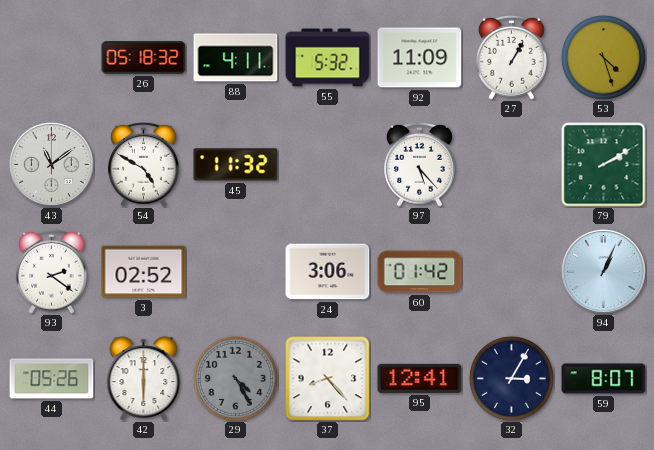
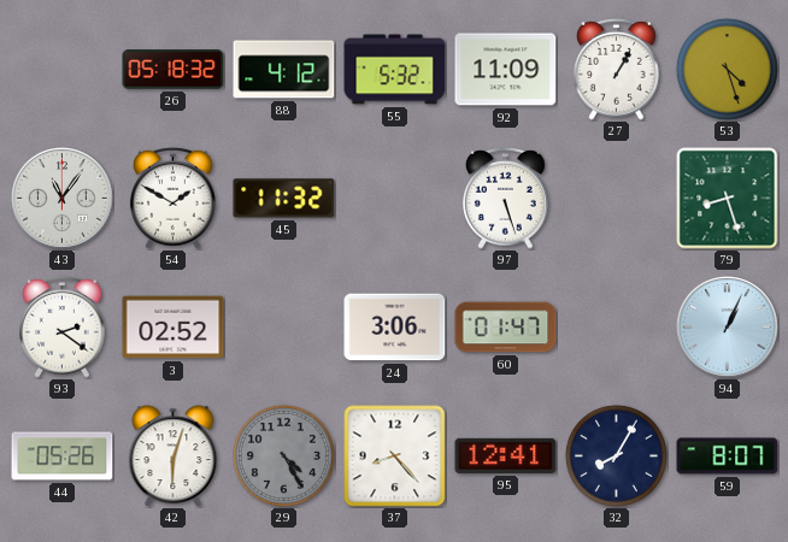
88: 4:11 -> 4:12 (284, 70)
43: 11:09 -> 11:06 (63, 199)
54: 4:50 -> 1:50 (174, 198)
97: 5:23 -> 5:27 (506, 198)
79: 2:10 -> 8:27 (728, 199)
60: 01:42 -> 01:47 (506, 328)
42: 6:00 -> 6:03 (174, 456)
32: 3:05 -> 8:05 (616, 455)
